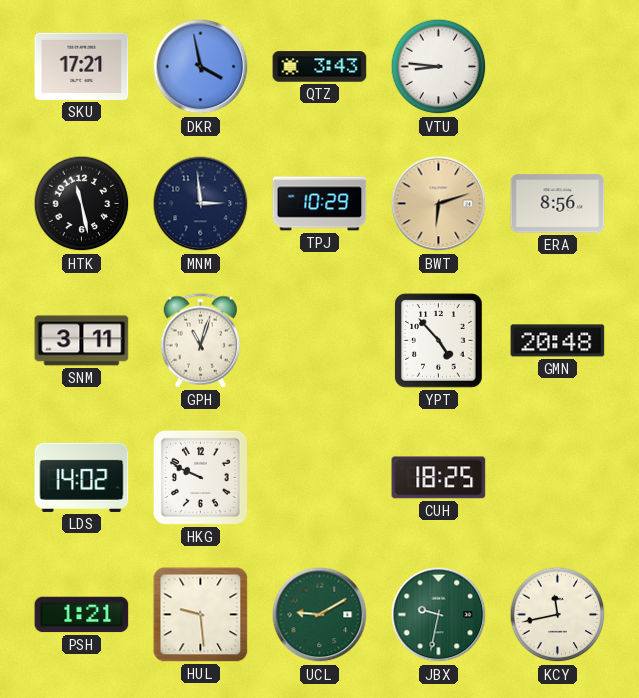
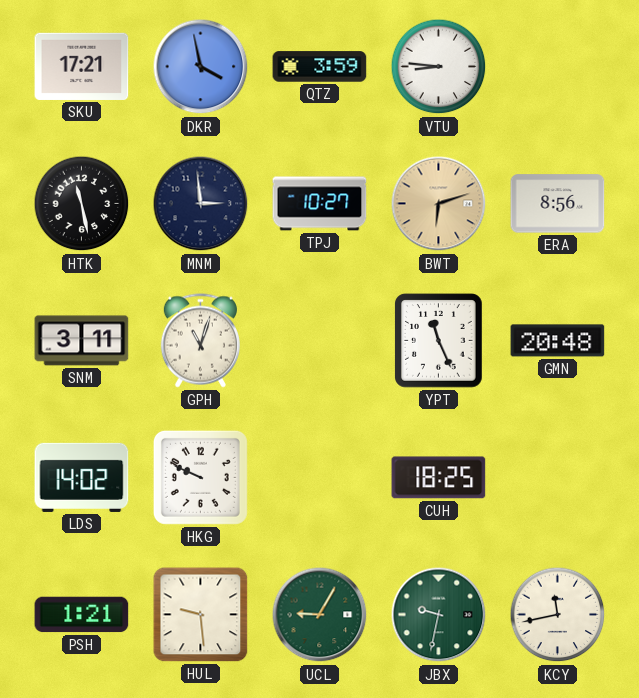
QTZ: 3:43 -> 3:59 (320, 67)
TPJ: 10:29 -> 10:27 (320, 204)
YPT: 4:53 -> 11:26 (439, 341)
UCL: 9:10 -> 9:05 (320, 615)
